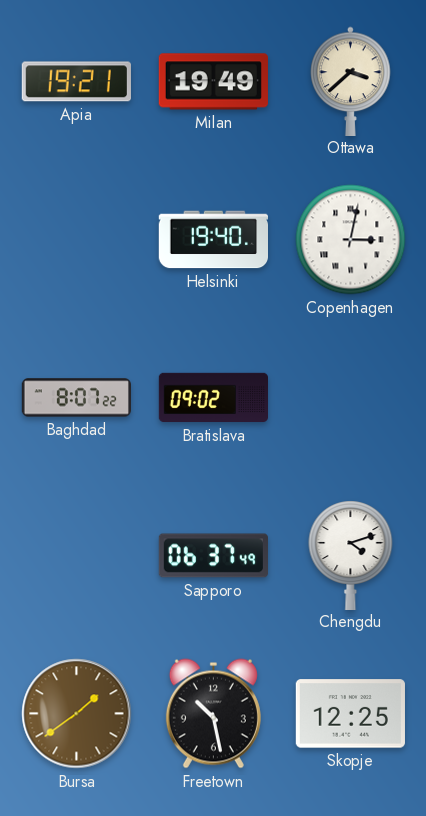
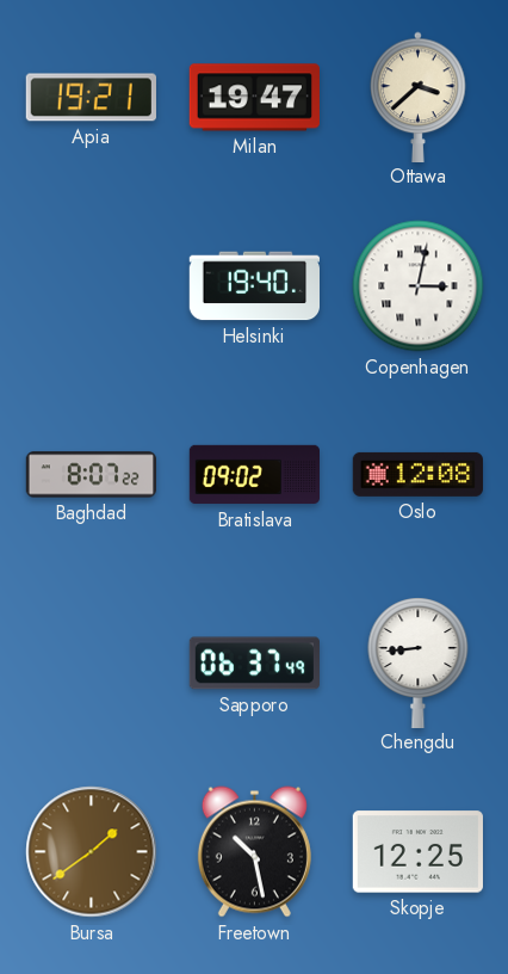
Milan: 19:49 -> 19:47 (254, 98)
Oslo: none -> 12:08 (417, 474)
Chengdu: 4:12 -> 8:44 (419, 662)
